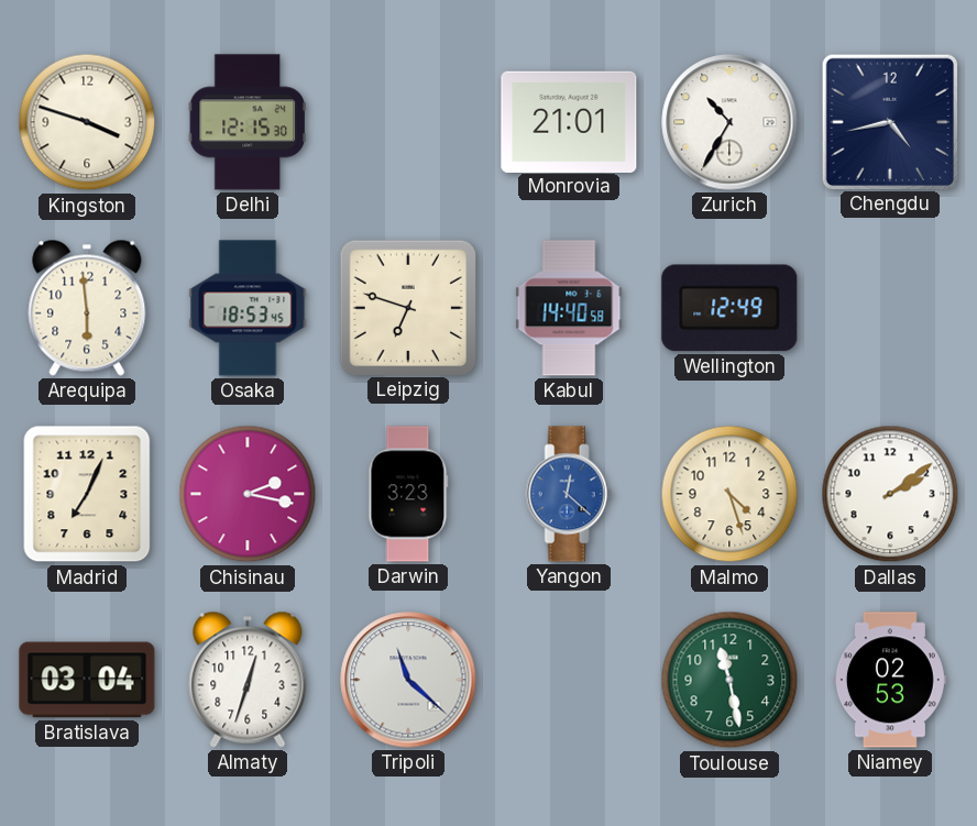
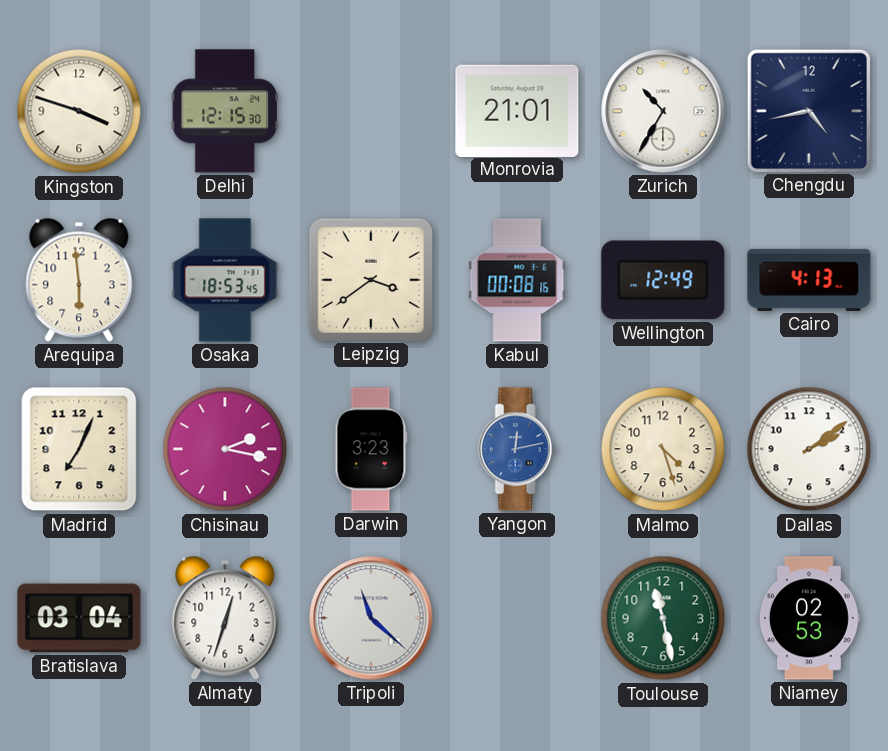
Leipzig: 6:48 -> 3:39 (370, 279)
Kabul: 14:40 -> 00:08 (517, 280)
Cairo: none -> 4:13 (809, 280)
Yangon: 12:22 -> 12:13 (517, 449)
